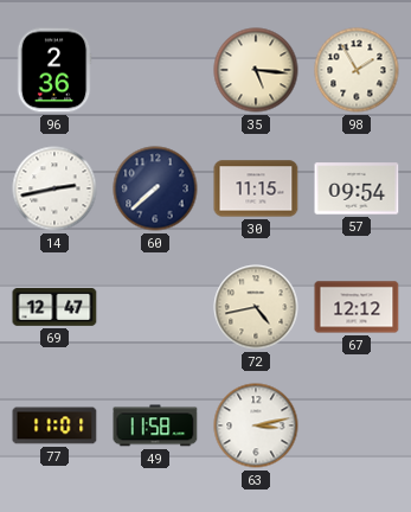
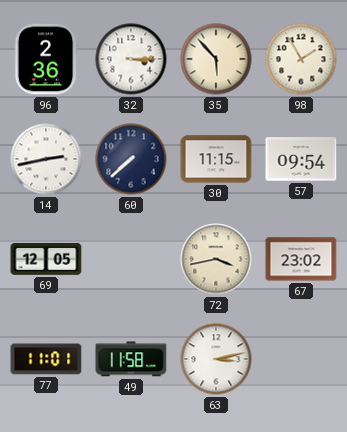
32: none -> 3:15 (131, 59)
35: 5:16 -> 5:53 (216, 59)
69: 12:47 -> 12:05 (46, 260)
72: 4:43 -> 3:43 (216, 259)
67: 12:12 -> 23:02 (301, 259)
